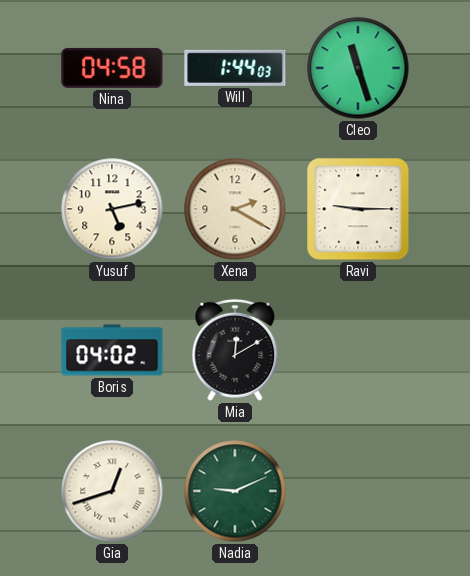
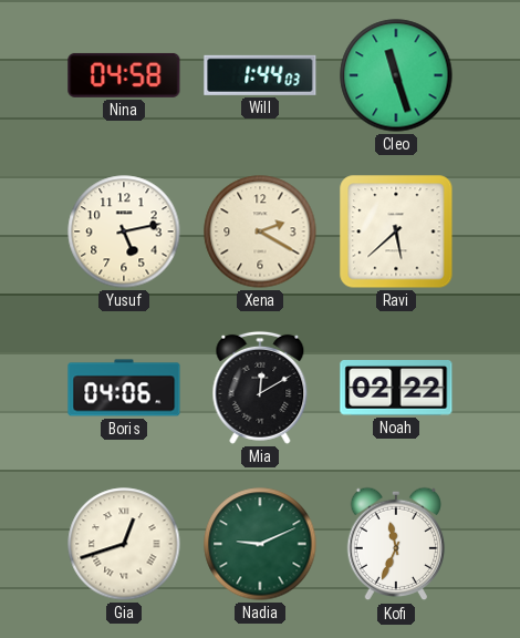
Ravi: 9:15 -> 5:38 (396, 231)
Boris: 04:02 -> 04:06 (124, 388)
Noah: none -> 02:22 (396, 388)
Kofi: none -> 11:34 (396, 544)
